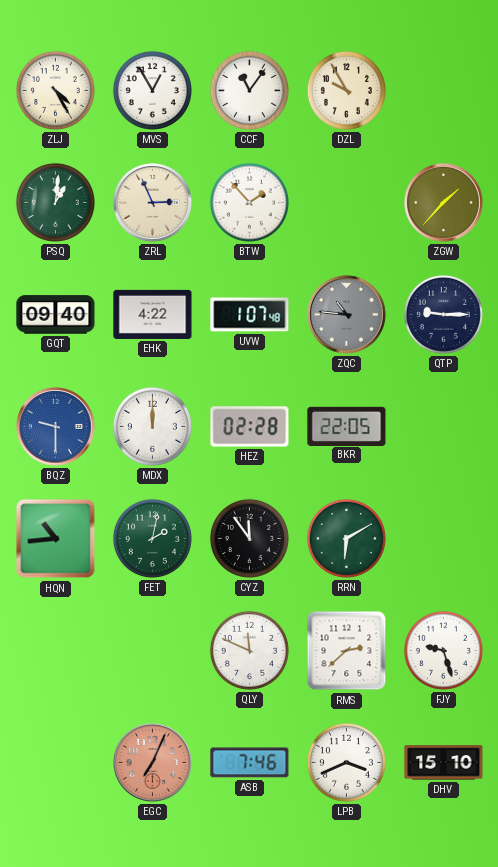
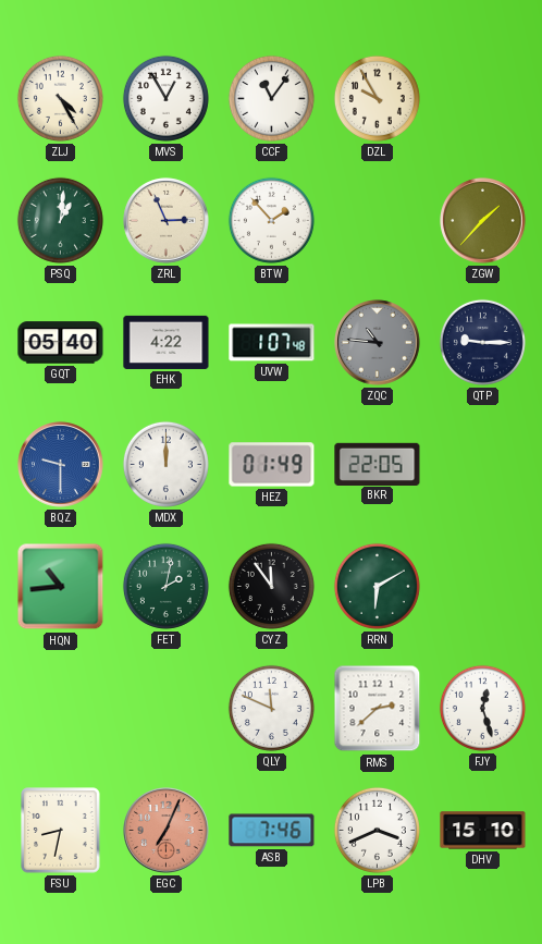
GQT: 09:40 -> 05:40 (61, 343)
HEZ: 02:28 -> 01:49 (272, 465)
FJY: 9:27 -> 12:27 (482, 708)
FSU: none -> 8:32 (61, 831)
